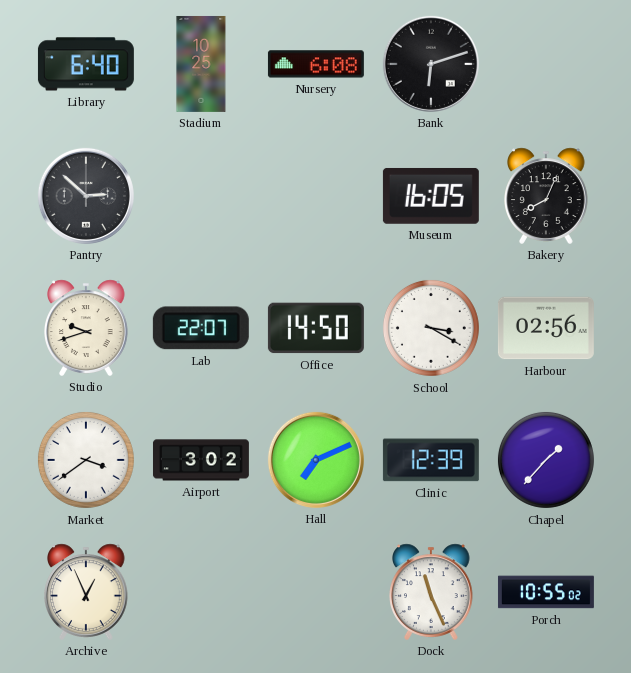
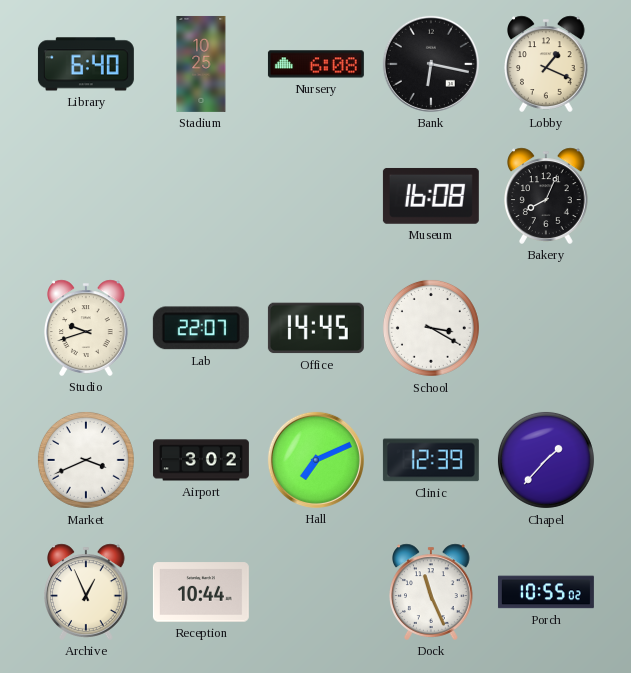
Bank: 6:12 -> 6:17 (431, 64)
Lobby: none -> 1:19 (547, 64)
Pantry: 2:52 -> none (86, 196)
Museum: 16:05 -> 16:08 (431, 196)
Office: 14:50 -> 14:45 (316, 328)
Harbour: 02:56 -> none (546, 328)
Market: 3:39 -> 3:41 (86, 460)
Reception: none -> 10:44 (201, 592)
